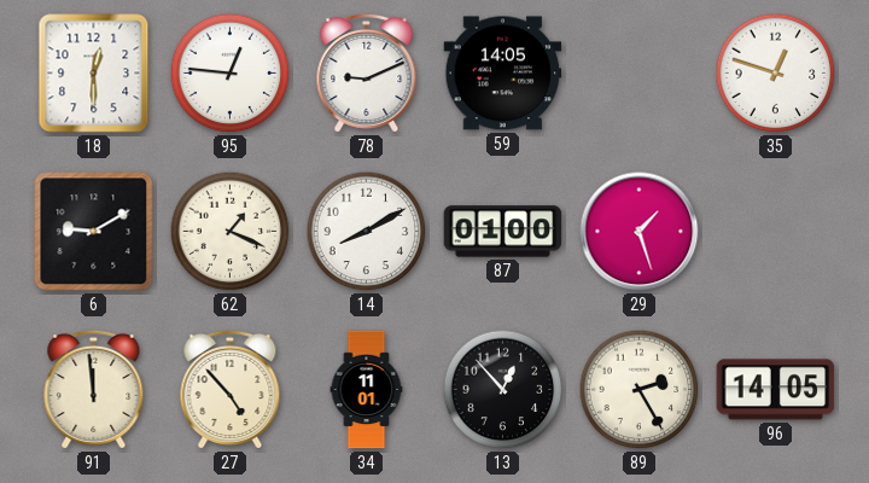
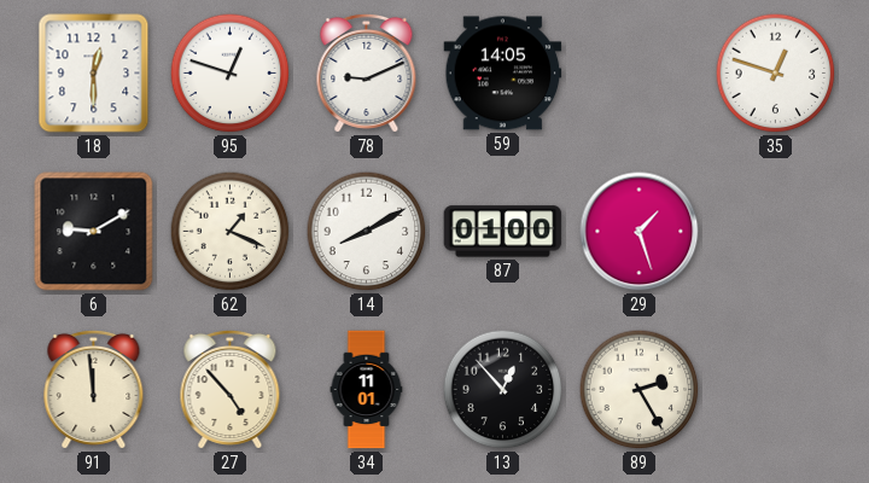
95: 12:46 -> 12:48 (231, 74)
96: 14:05 -> none (776, 390)
